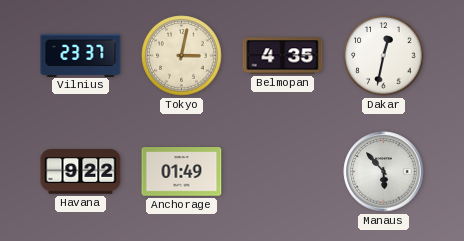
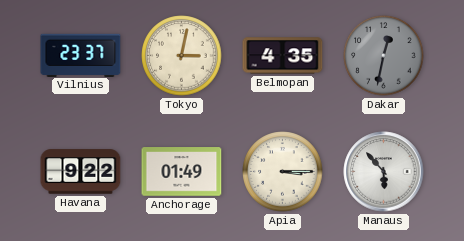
Dakar dial: white -> grey (384, 56)
Apia: none -> 3:15 (283, 172)
